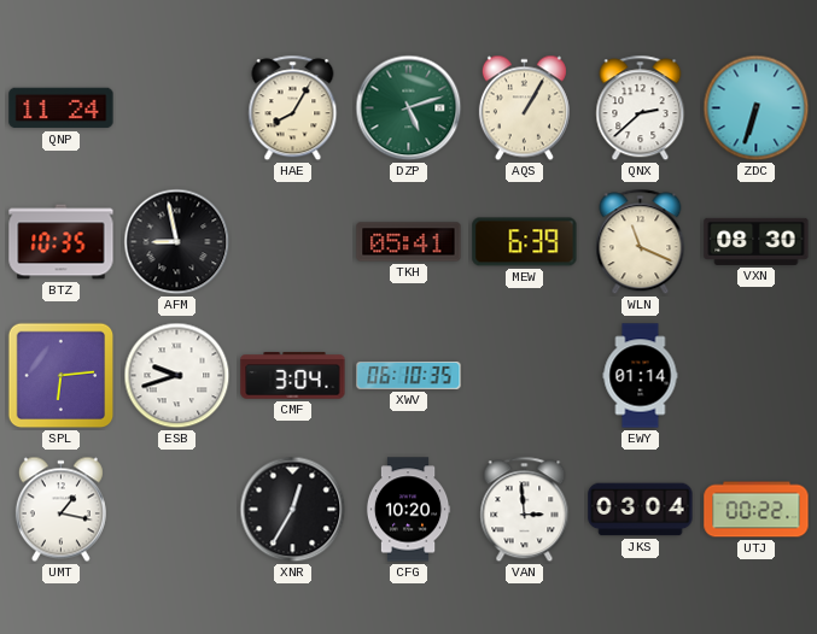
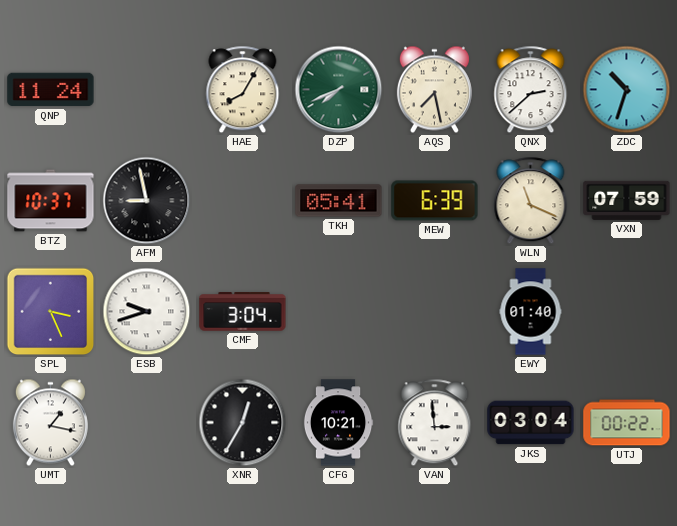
DZP: 5:12 -> 7:41 (339, 90)
AQS: 1:05 -> 7:28 (434, 90)
ZDC: 6:33 -> 10:33 (627, 90)
BTZ: 10:35 -> 10:37 (51, 201)
VXN: 08:30 -> 07:59 (627, 200)
SPL: 6:14 -> 3:26 (51, 312)
XWV: 06:10 -> none (409, 375)
EWY: 01:14 -> 01:40 (531, 312)
CFG: 10:20 -> 10:21 (338, 423)
